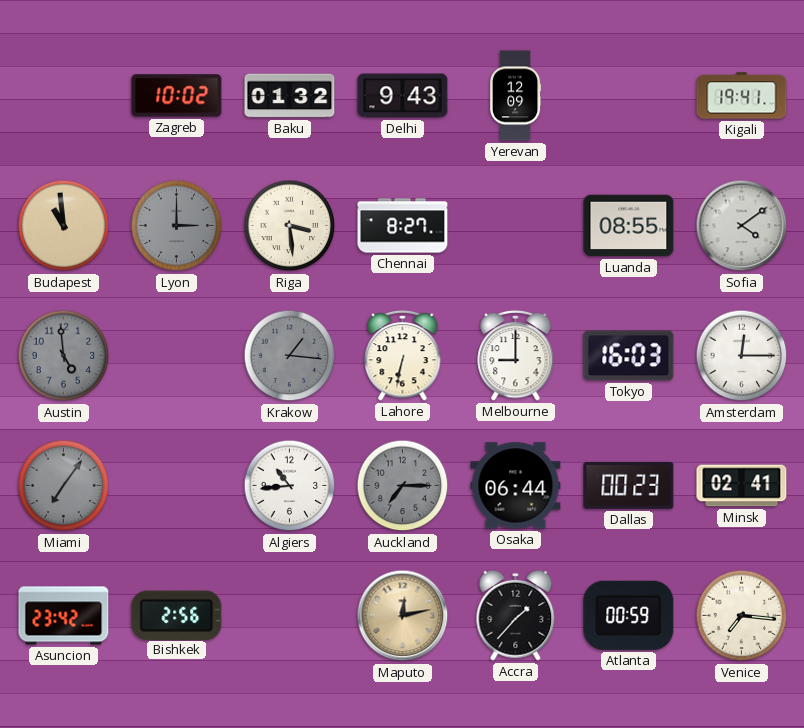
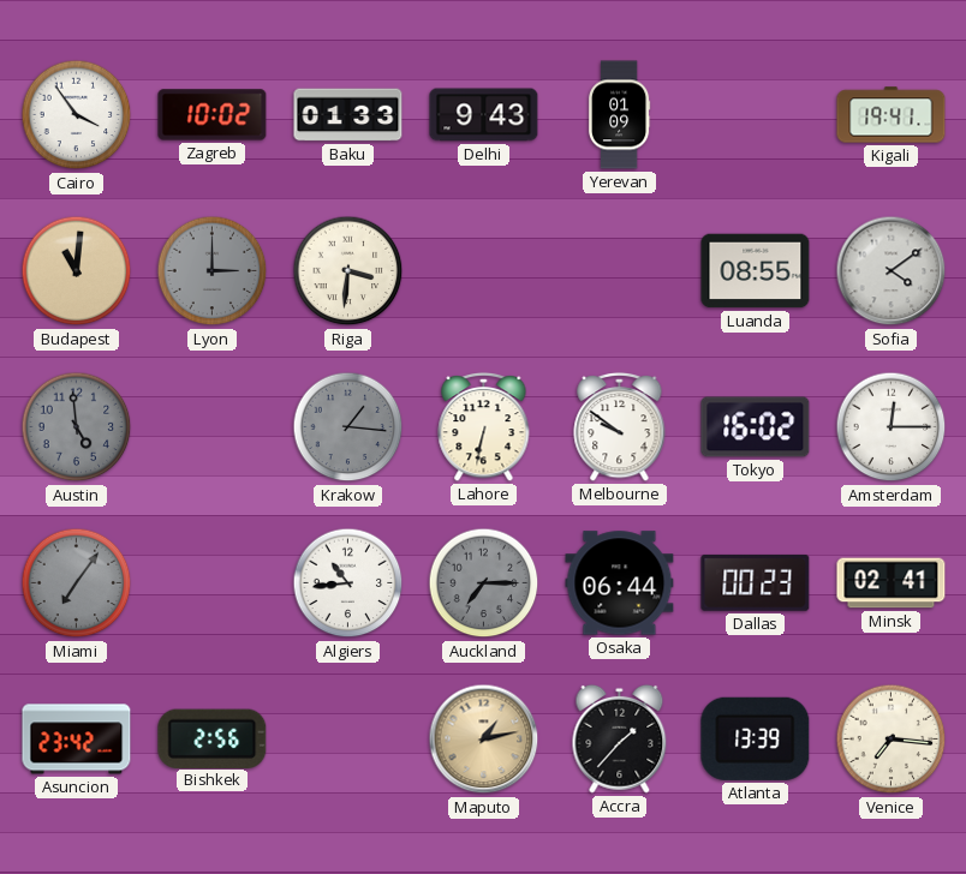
Cairo: none -> 3:54 (77, 115)
Baku: 01:32 -> 01:33 (348, 115)
Yerevan: 12:09 -> 01:09 (619, 115)
Budapest: 10:59 -> 11:01 (77, 271)
Riga: 3:29 -> 3:31 (348, 271)
Chennai: 8:27 -> none (403, 226)
Melbourne: 9:00 -> 9:51 (620, 426)
Tokyo: 16:03 -> 16:02 (756, 427)
Maputo: 12:13 -> 1:13 (484, 740)
Atlanta: 00:59 -> 13:39 (756, 738)
